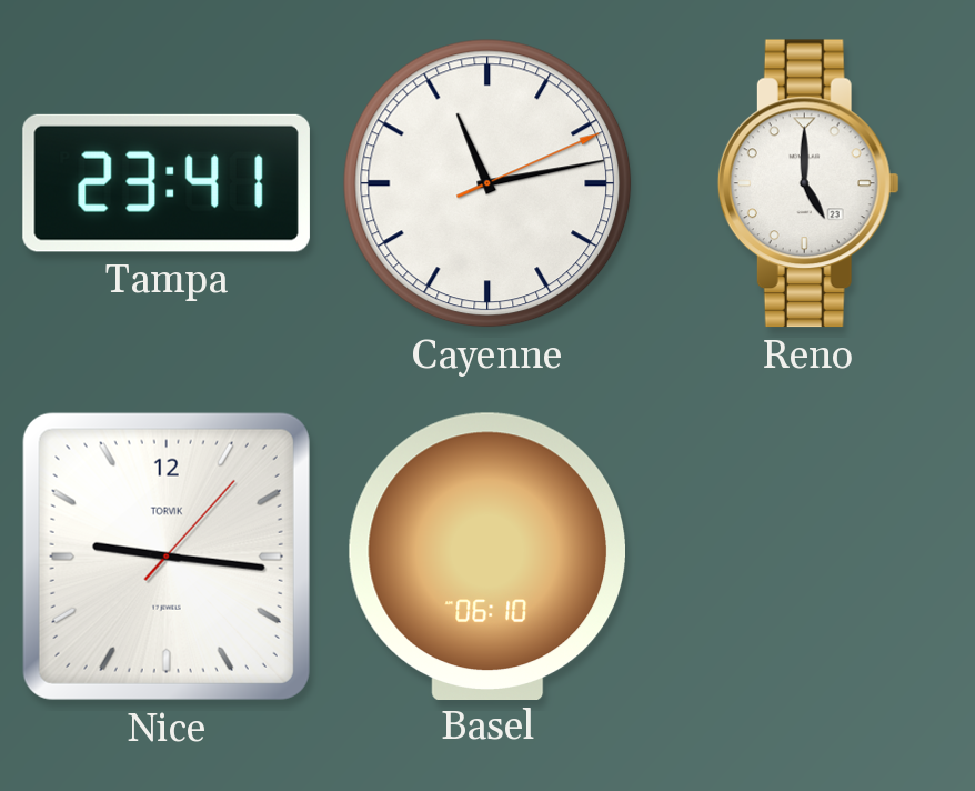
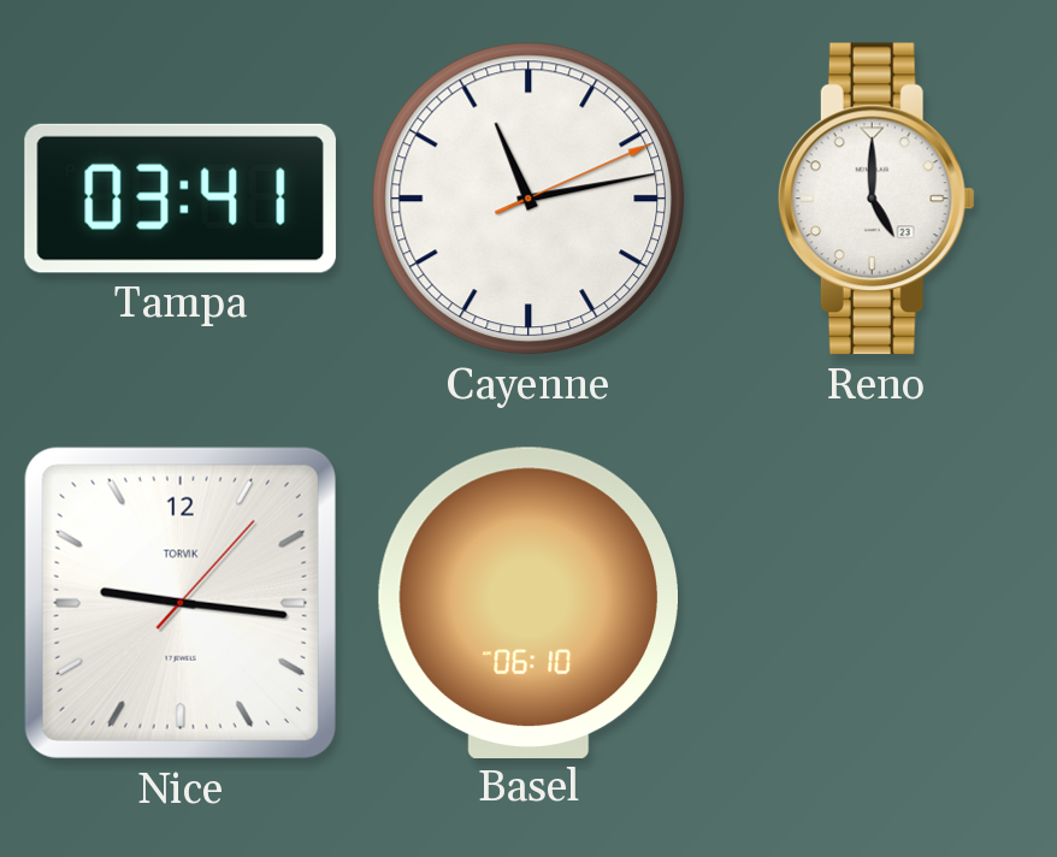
Tampa: 23:41 -> 03:41 (181, 199)
